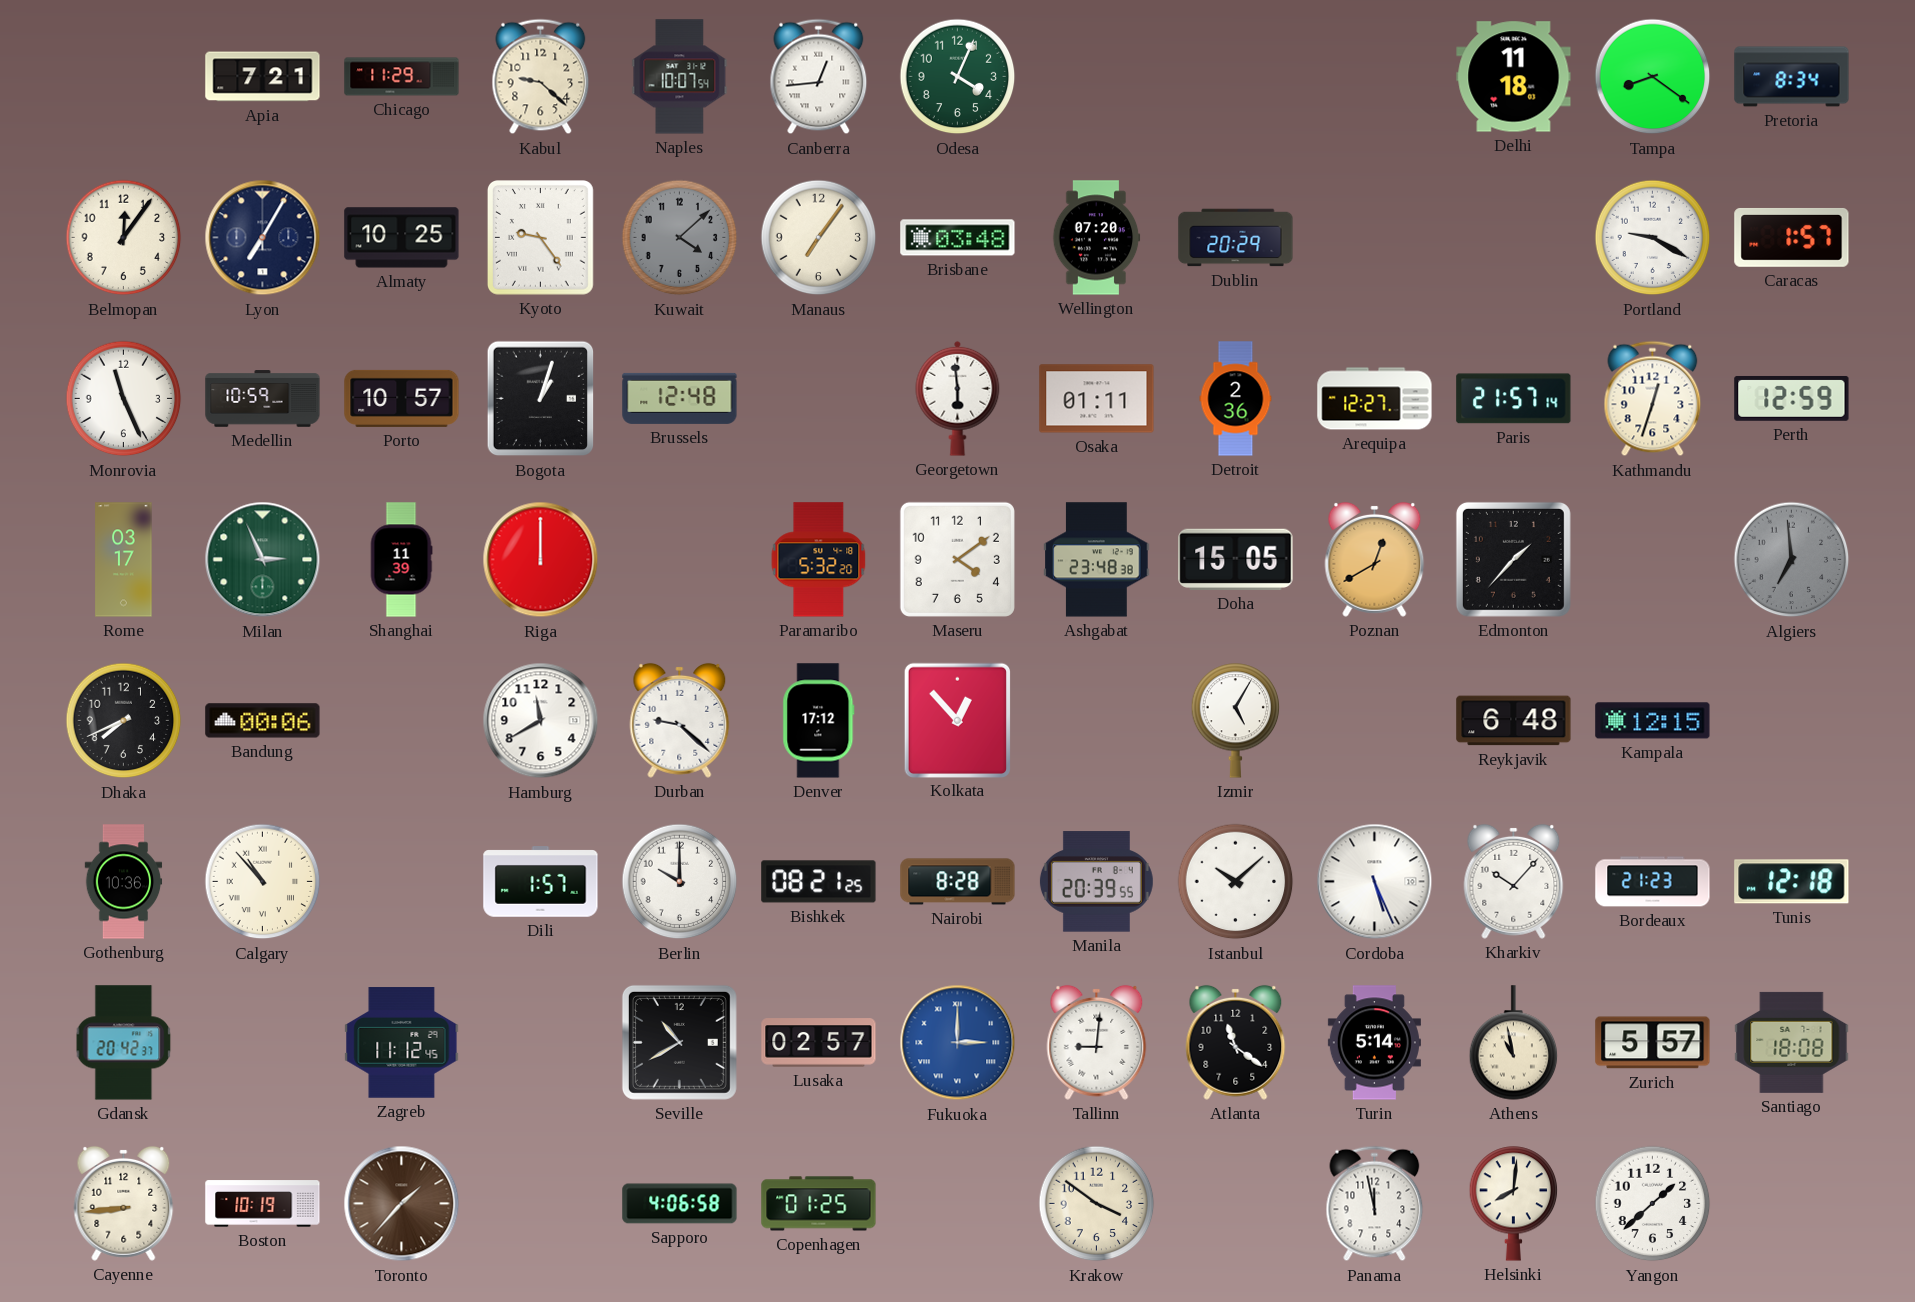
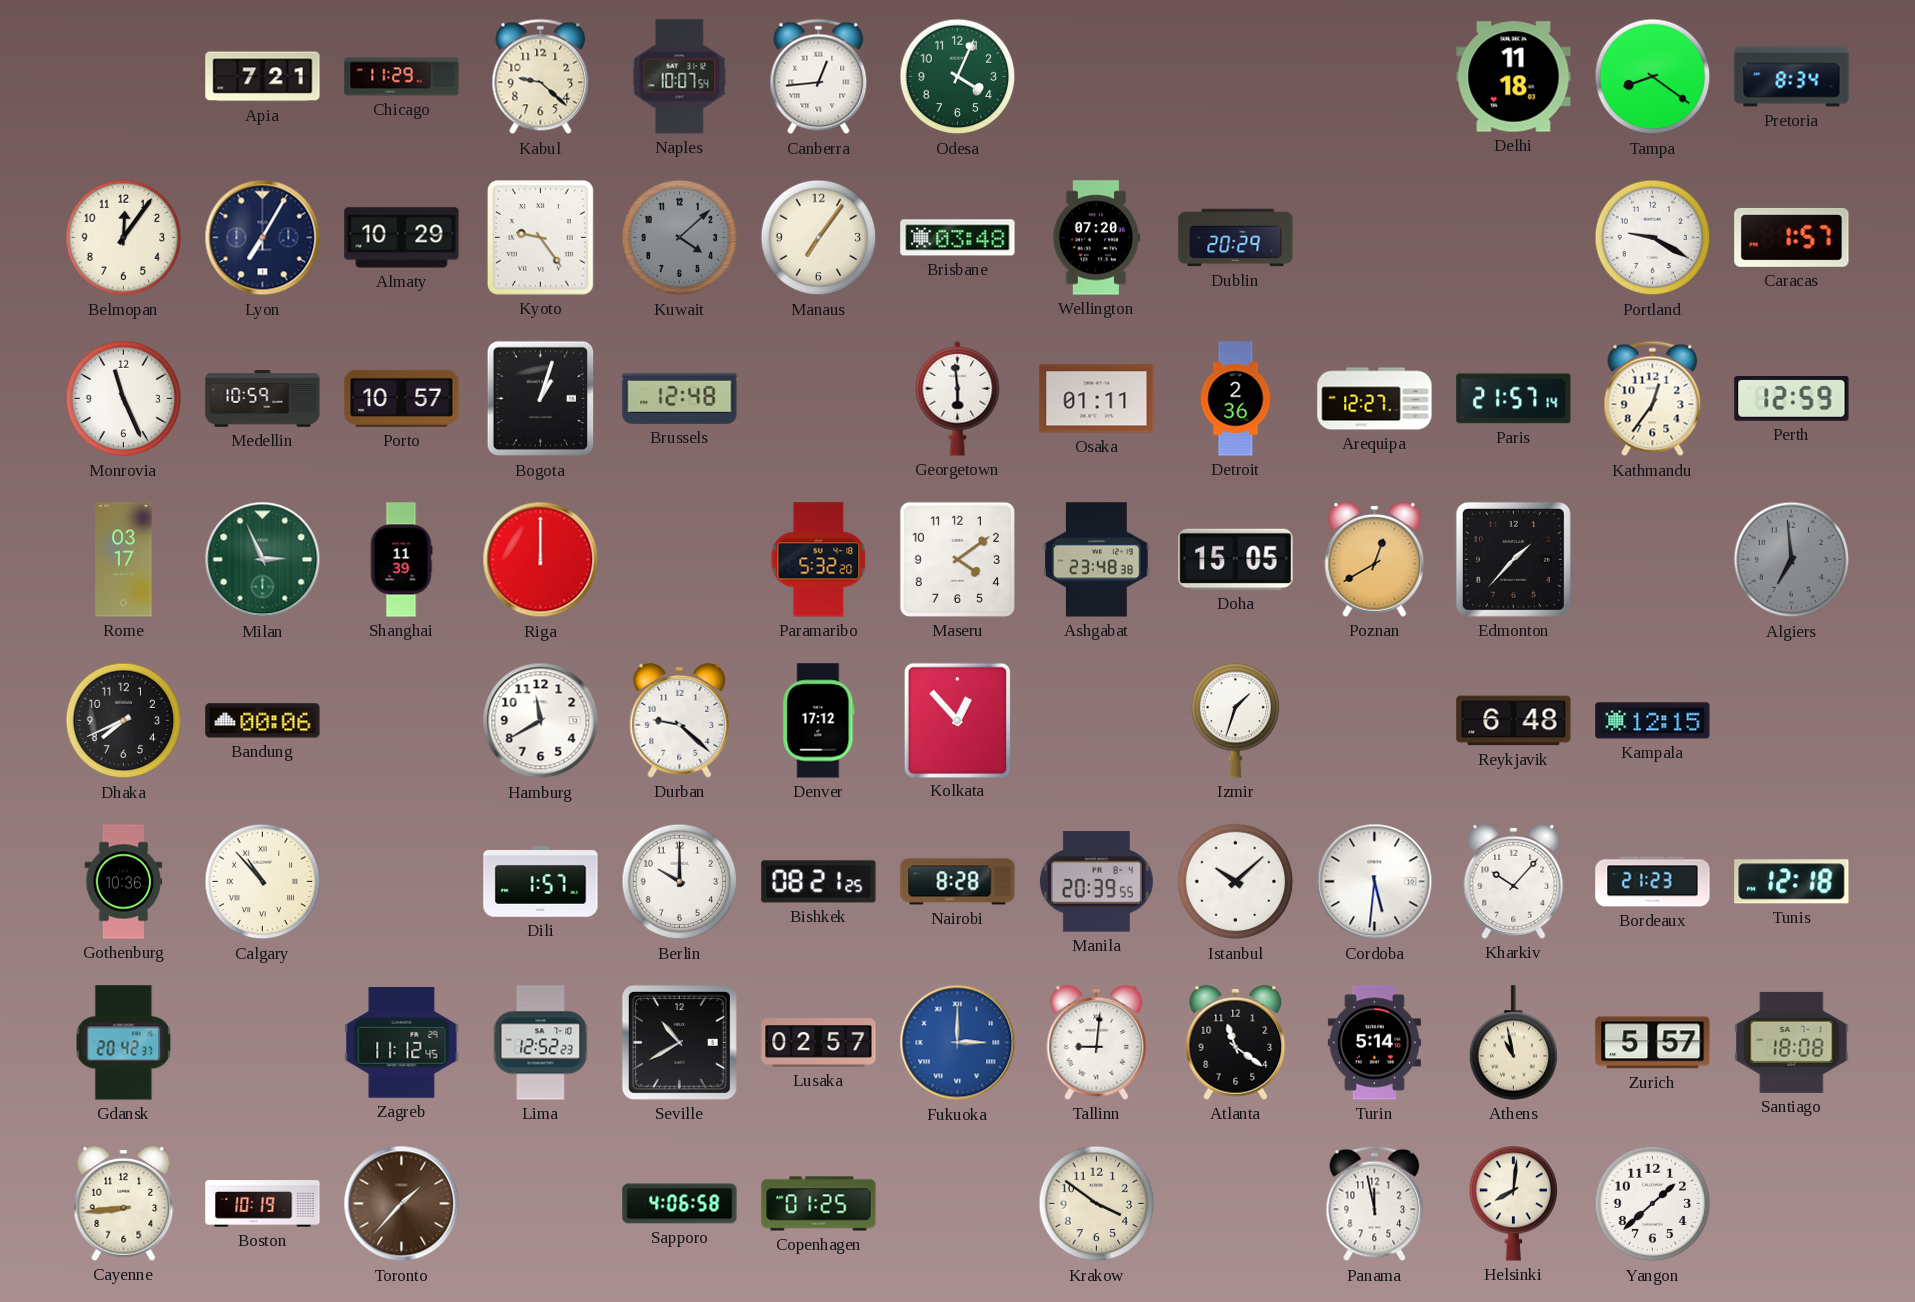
Almaty: 10:25 -> 10:29 (402, 238)
Kathmandu: 12:33 -> 12:36 (1653, 399)
Izmir: 5:05 -> 1:33 (1236, 721)
Cordoba: 5:26 -> 5:31 (1375, 882)
Lima: none -> 12:52 (541, 1043)
